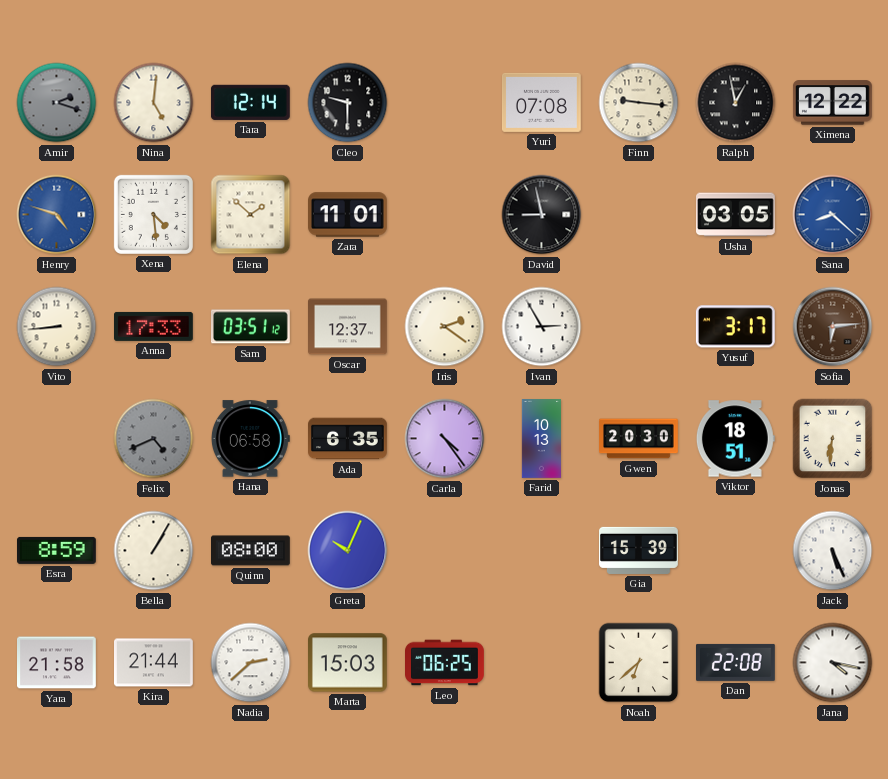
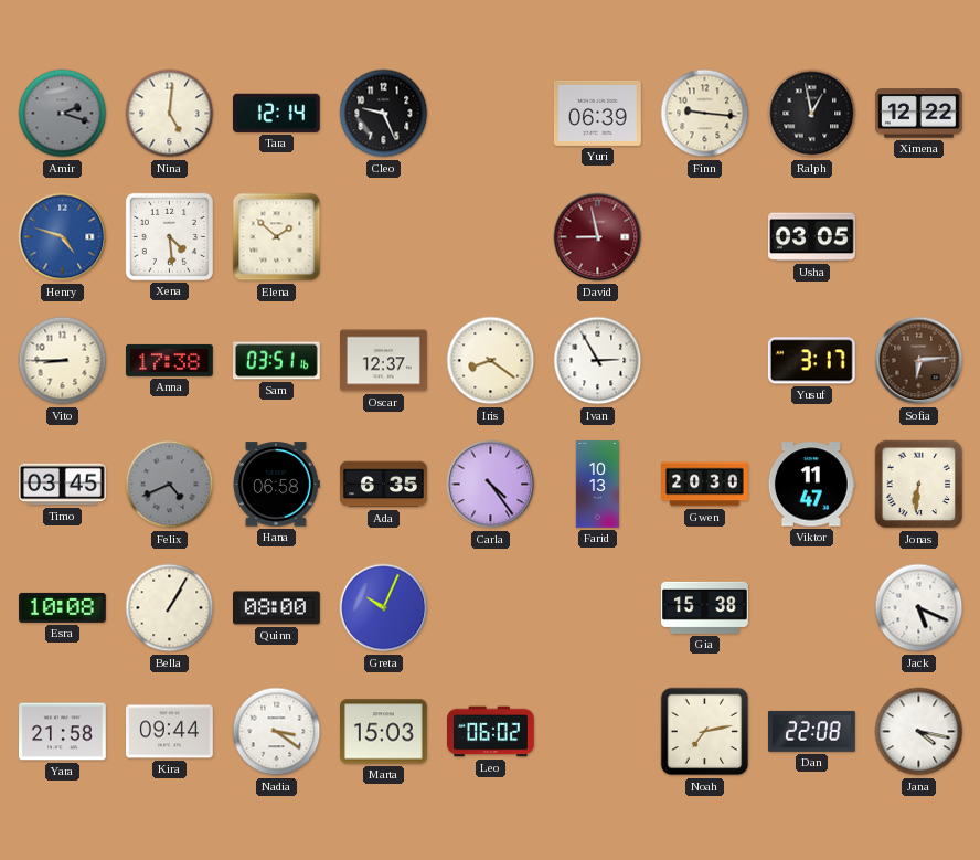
Cleo: 9:30 -> 9:26 (384, 114)
Yuri: 07:08 -> 06:39 (598, 113)
Zara: 11:01 -> none (348, 215)
David dial: black -> burgundy (598, 237)
Sana: 8:22 -> none (833, 215)
Vito: 8:44 -> 8:45 (63, 361)
Anna: 17:33 -> 17:38 (170, 360)
Sam: 03:51:12 -> 03:51:16 (277, 361)
Iris: 2:21 -> 8:21 (491, 361)
Timo: none -> 03:45 (63, 485)
Viktor: 18:51 -> 11:47 (811, 485)
Esra: 8:59 -> 10:08 (63, 607)
Gia: 15:39 -> 15:38 (705, 607)
Jack: 5:26 -> 5:19 (919, 608)
Kira: 21:44 -> 09:44 (170, 732)
Nadia: 2:38 -> 3:21 (277, 732)
Leo: 06:25 -> 06:02 (491, 732)
Noah: 6:38 -> 7:13 (705, 732)
